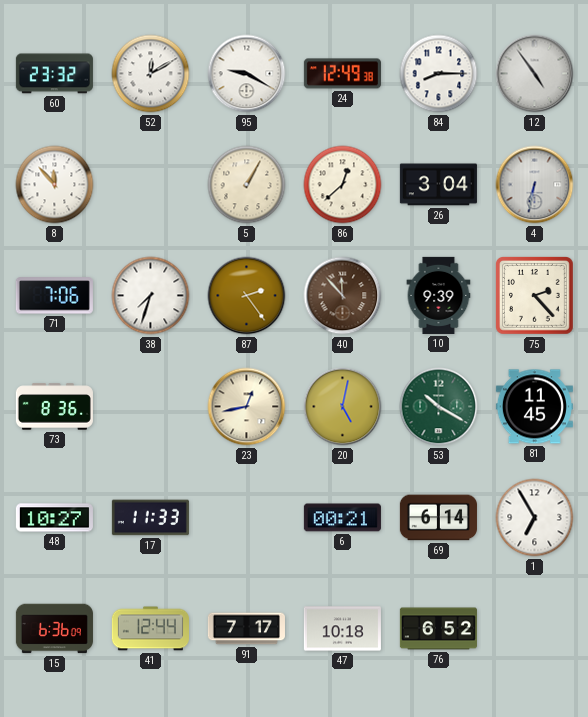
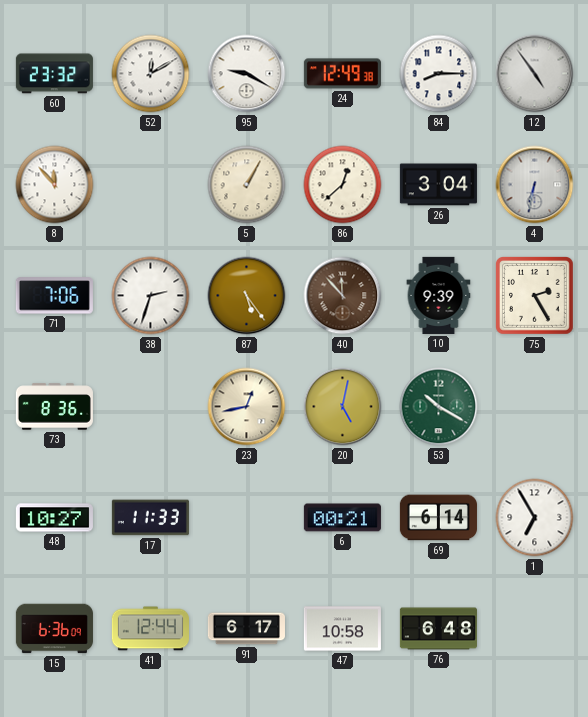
38: 7:33 -> 2:33 (151, 296)
87: 2:24 -> 5:24 (247, 296)
75: 2:23 -> 2:25 (535, 296)
81: 11:45 -> none (534, 407)
91: 7:17 -> 6:17 (246, 629)
47: 10:18 -> 10:58 (342, 629)
76: 6:52 -> 6:48 (438, 629)
